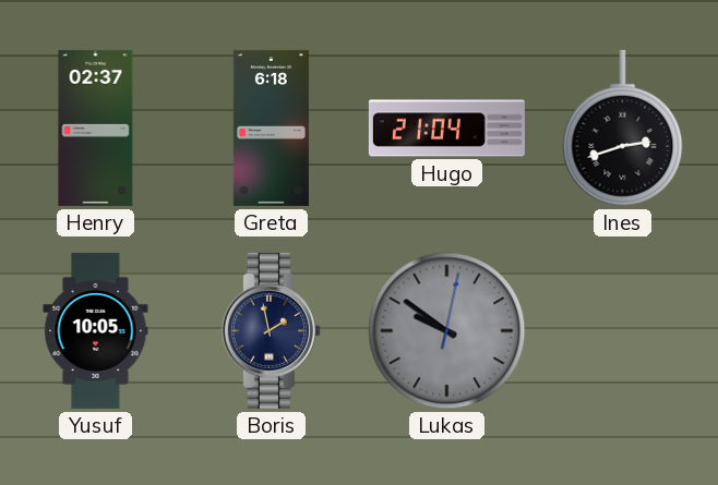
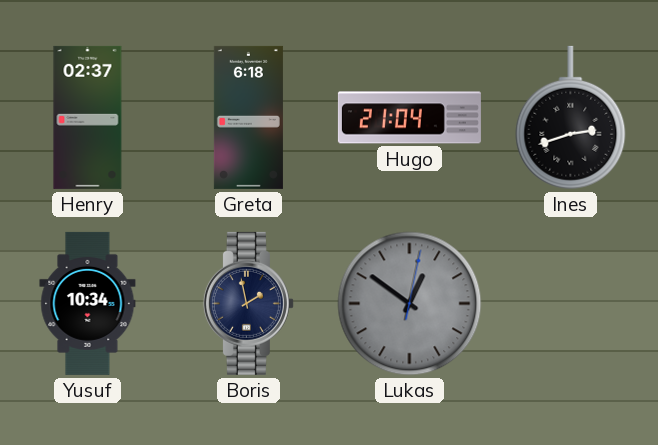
Yusuf: 10:05 -> 10:34 (88, 303)
Lukas: 9:51 -> 12:51 (410, 304)
